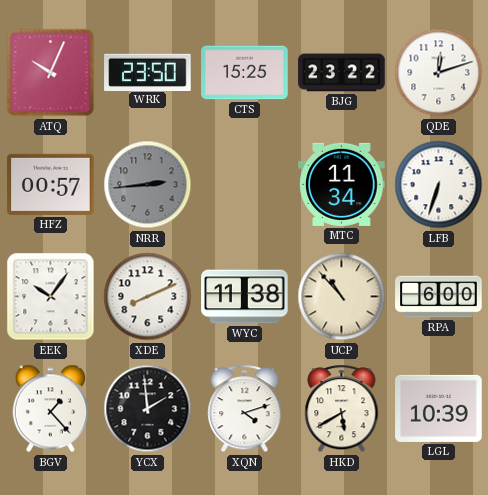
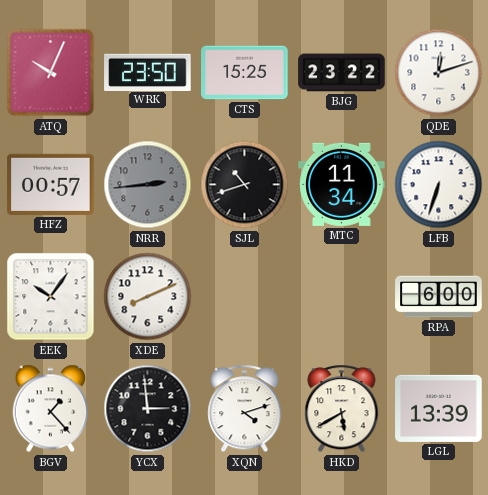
SJL: none -> 10:42 (245, 185)
WYC: 11:38 -> none (245, 297)
UCP: 10:53 -> none (342, 297)
YCX: 1:59 -> 2:59 (148, 409)
LGL: 10:39 -> 13:39 (439, 408)
